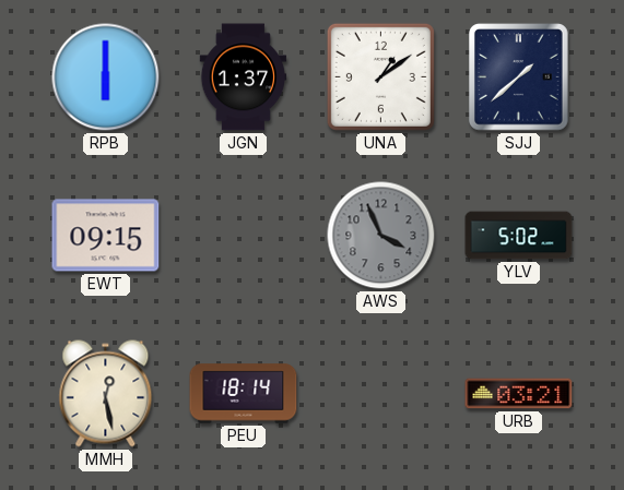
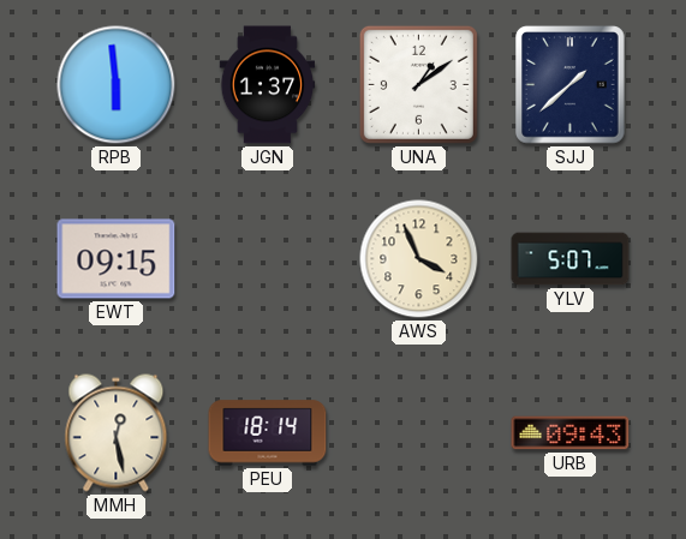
RPB: 6:00 -> 5:59 (117, 85)
AWS dial: grey -> cream (419, 259)
YLV: 5:02 -> 5:07 (571, 259)
URB: 03:21 -> 09:43 (571, 433)
